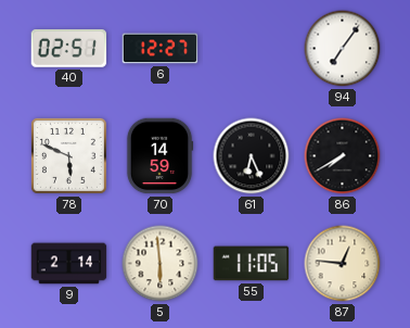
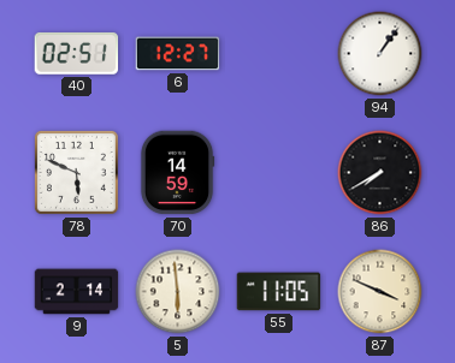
94: 7:06 -> 1:06 (380, 54)
61: 6:26 -> none (252, 156)
87: 12:46 -> 3:49 (380, 292)
